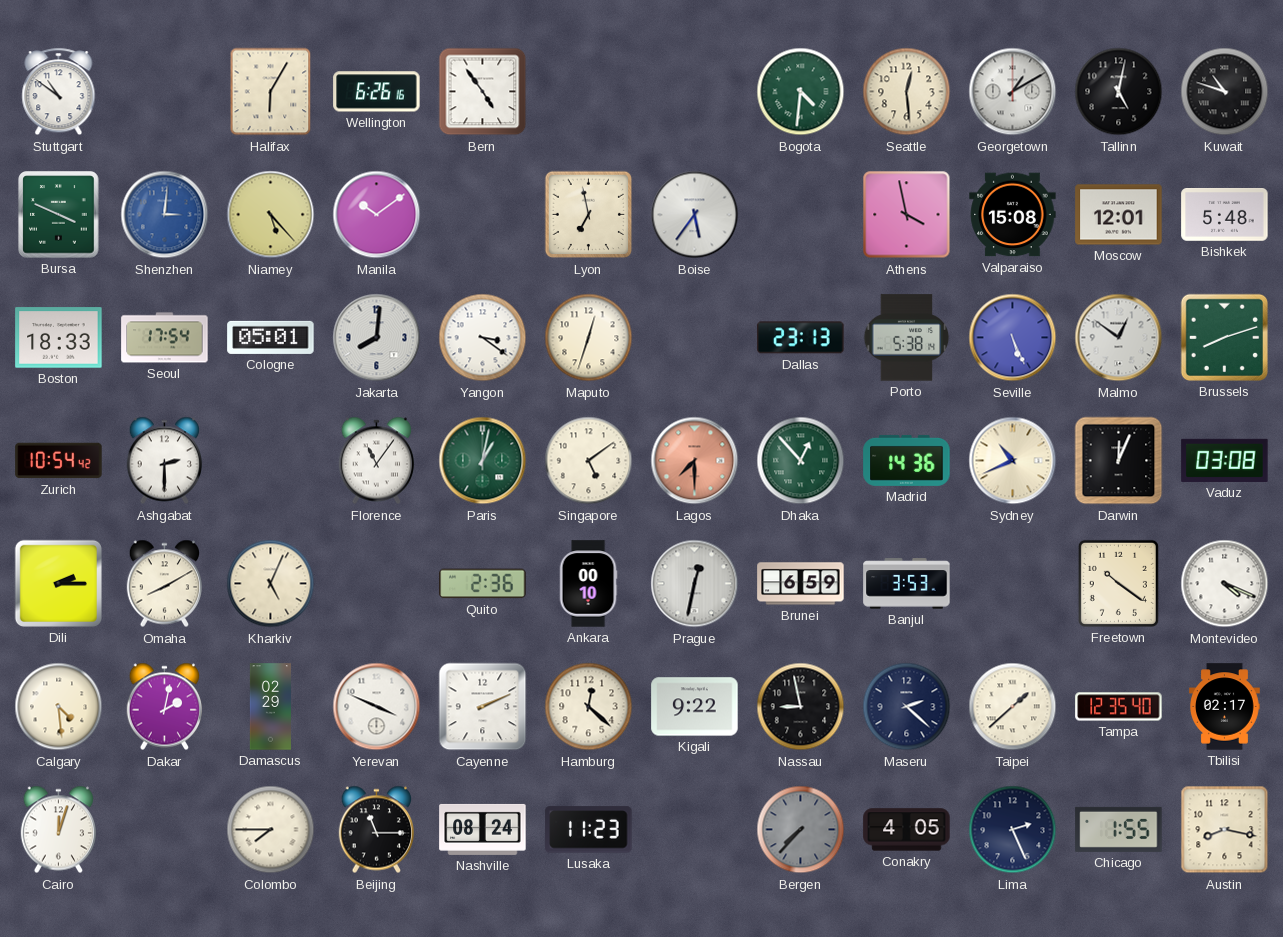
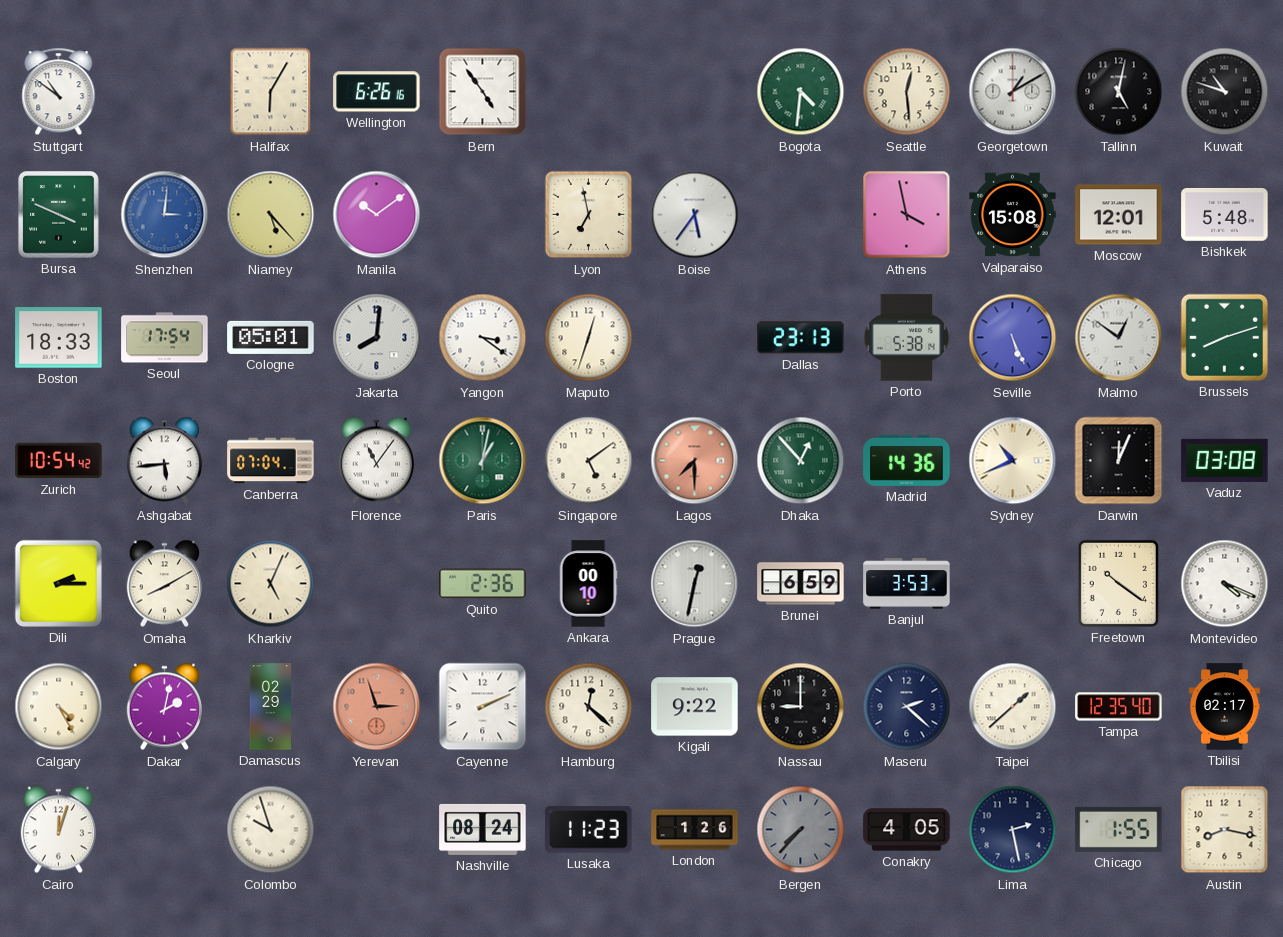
Ashgabat: 2:30 -> 5:44 (164, 461)
Canberra: none -> 07:04 (271, 461)
Calgary: 4:29 -> 4:25 (59, 707)
Yerevan: 3:49 -> 2:57 (377, 707)
Yerevan dial: white -> salmon (377, 707)
Nassau: 8:58 -> 9:00 (801, 707)
Colombo: 7:45 -> 9:57 (271, 830)
Beijing: 11:15 -> none (376, 830)
London: none -> 1:26 (695, 830)
Lima: 2:26 -> 2:28 (1013, 830)
